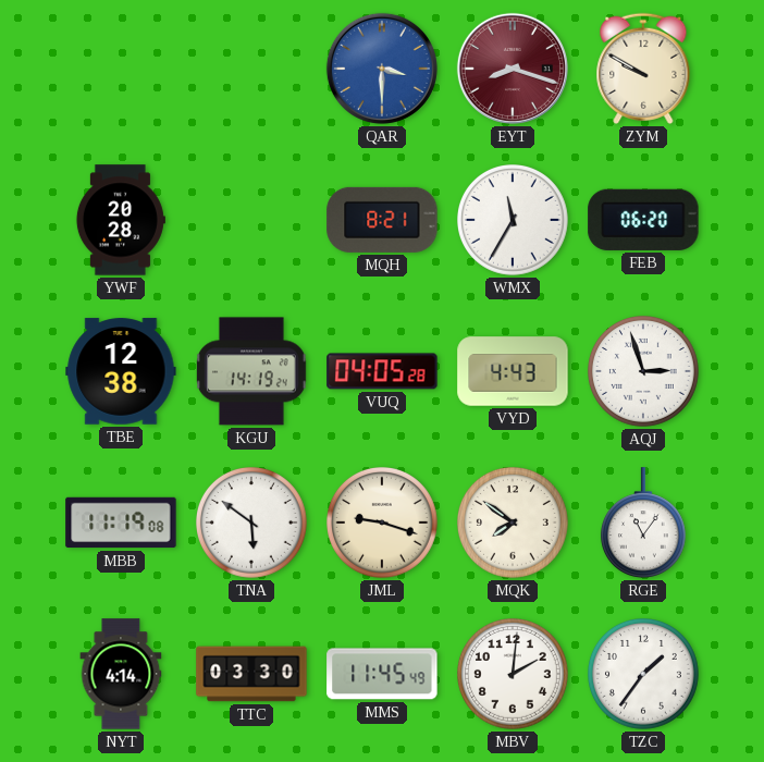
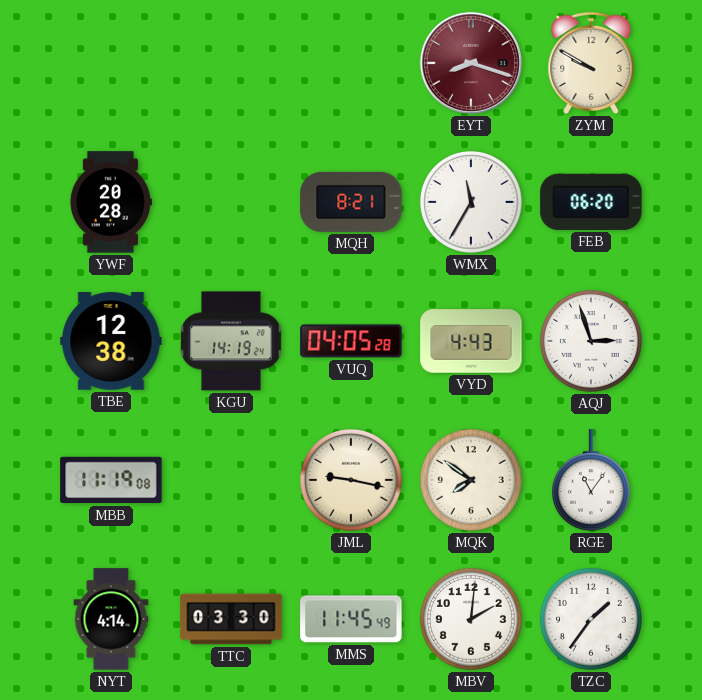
QAR: 3:30 -> none (382, 69)
TNA: 5:51 -> none (252, 524)
JML: 9:18 -> 9:17 (352, 481)
